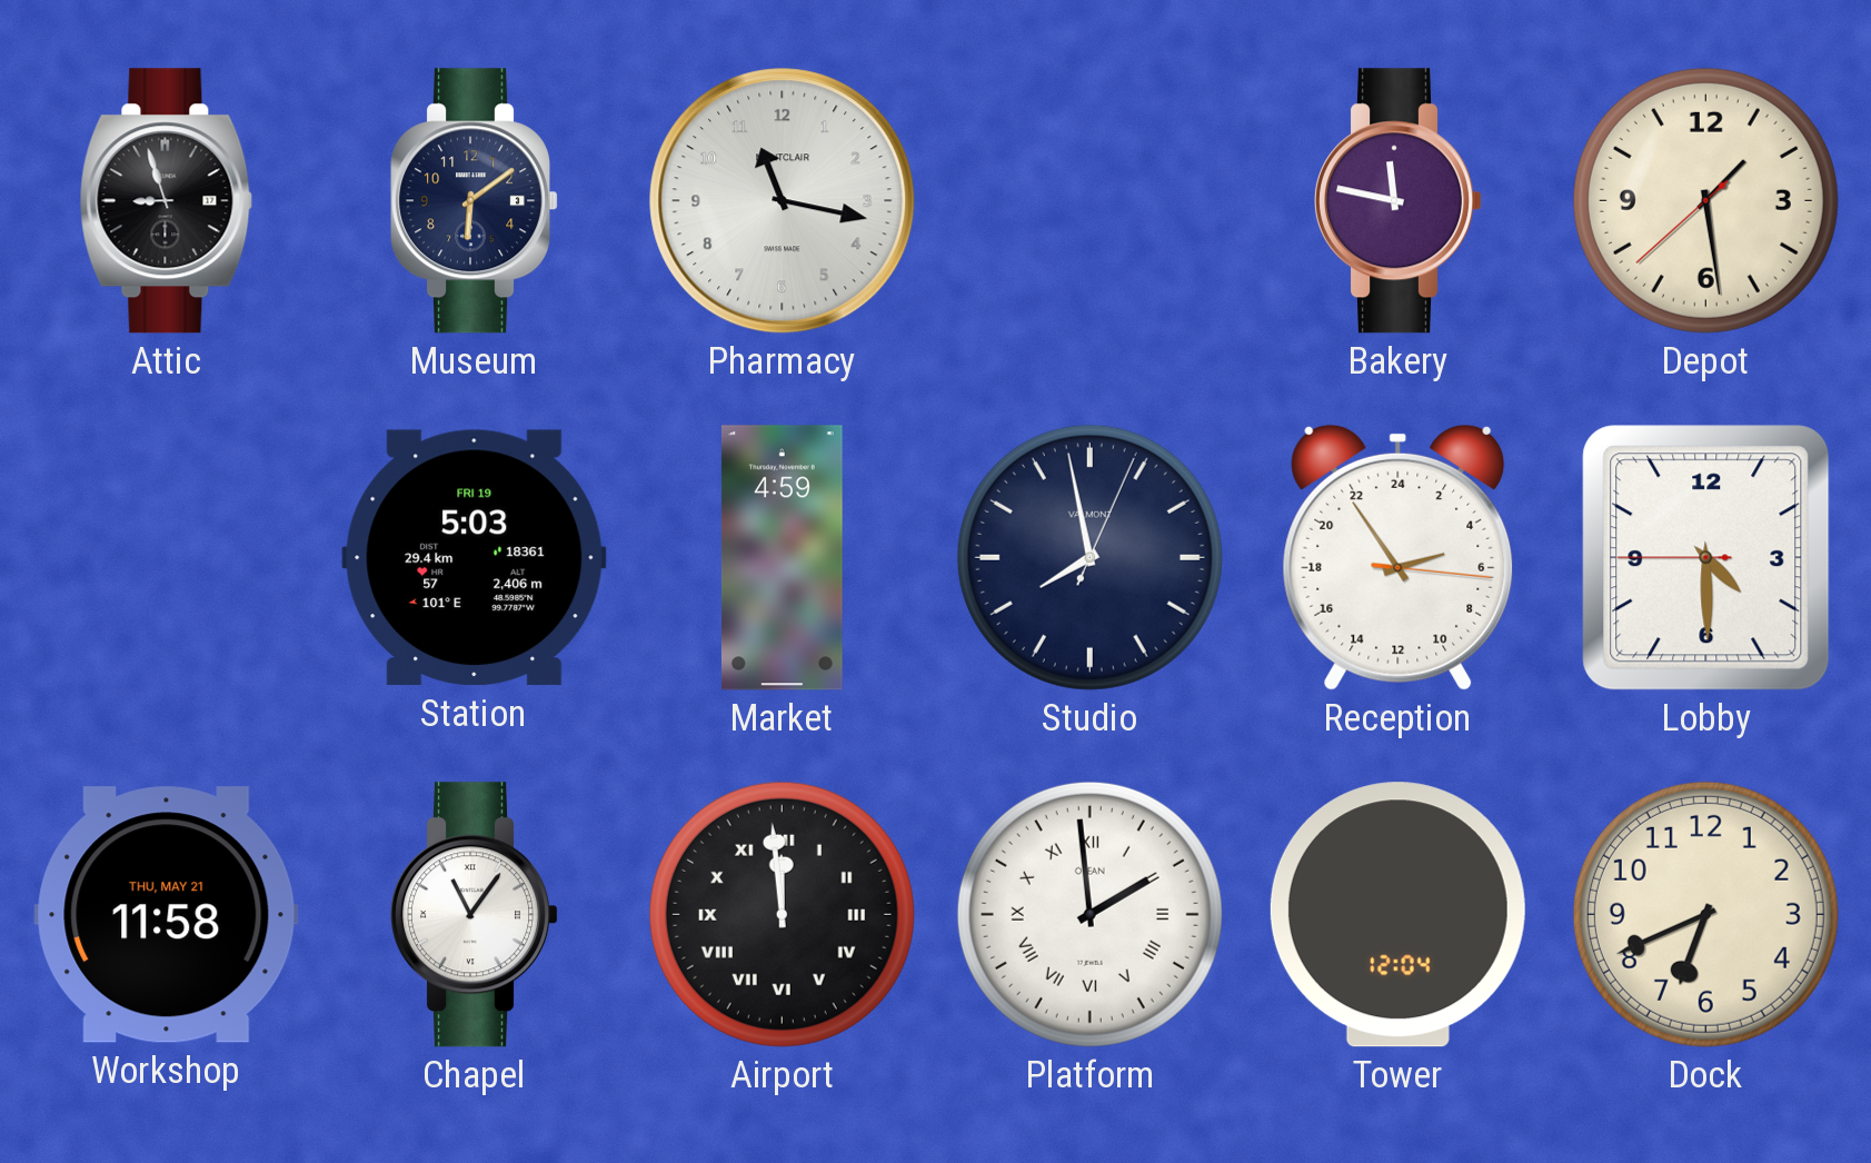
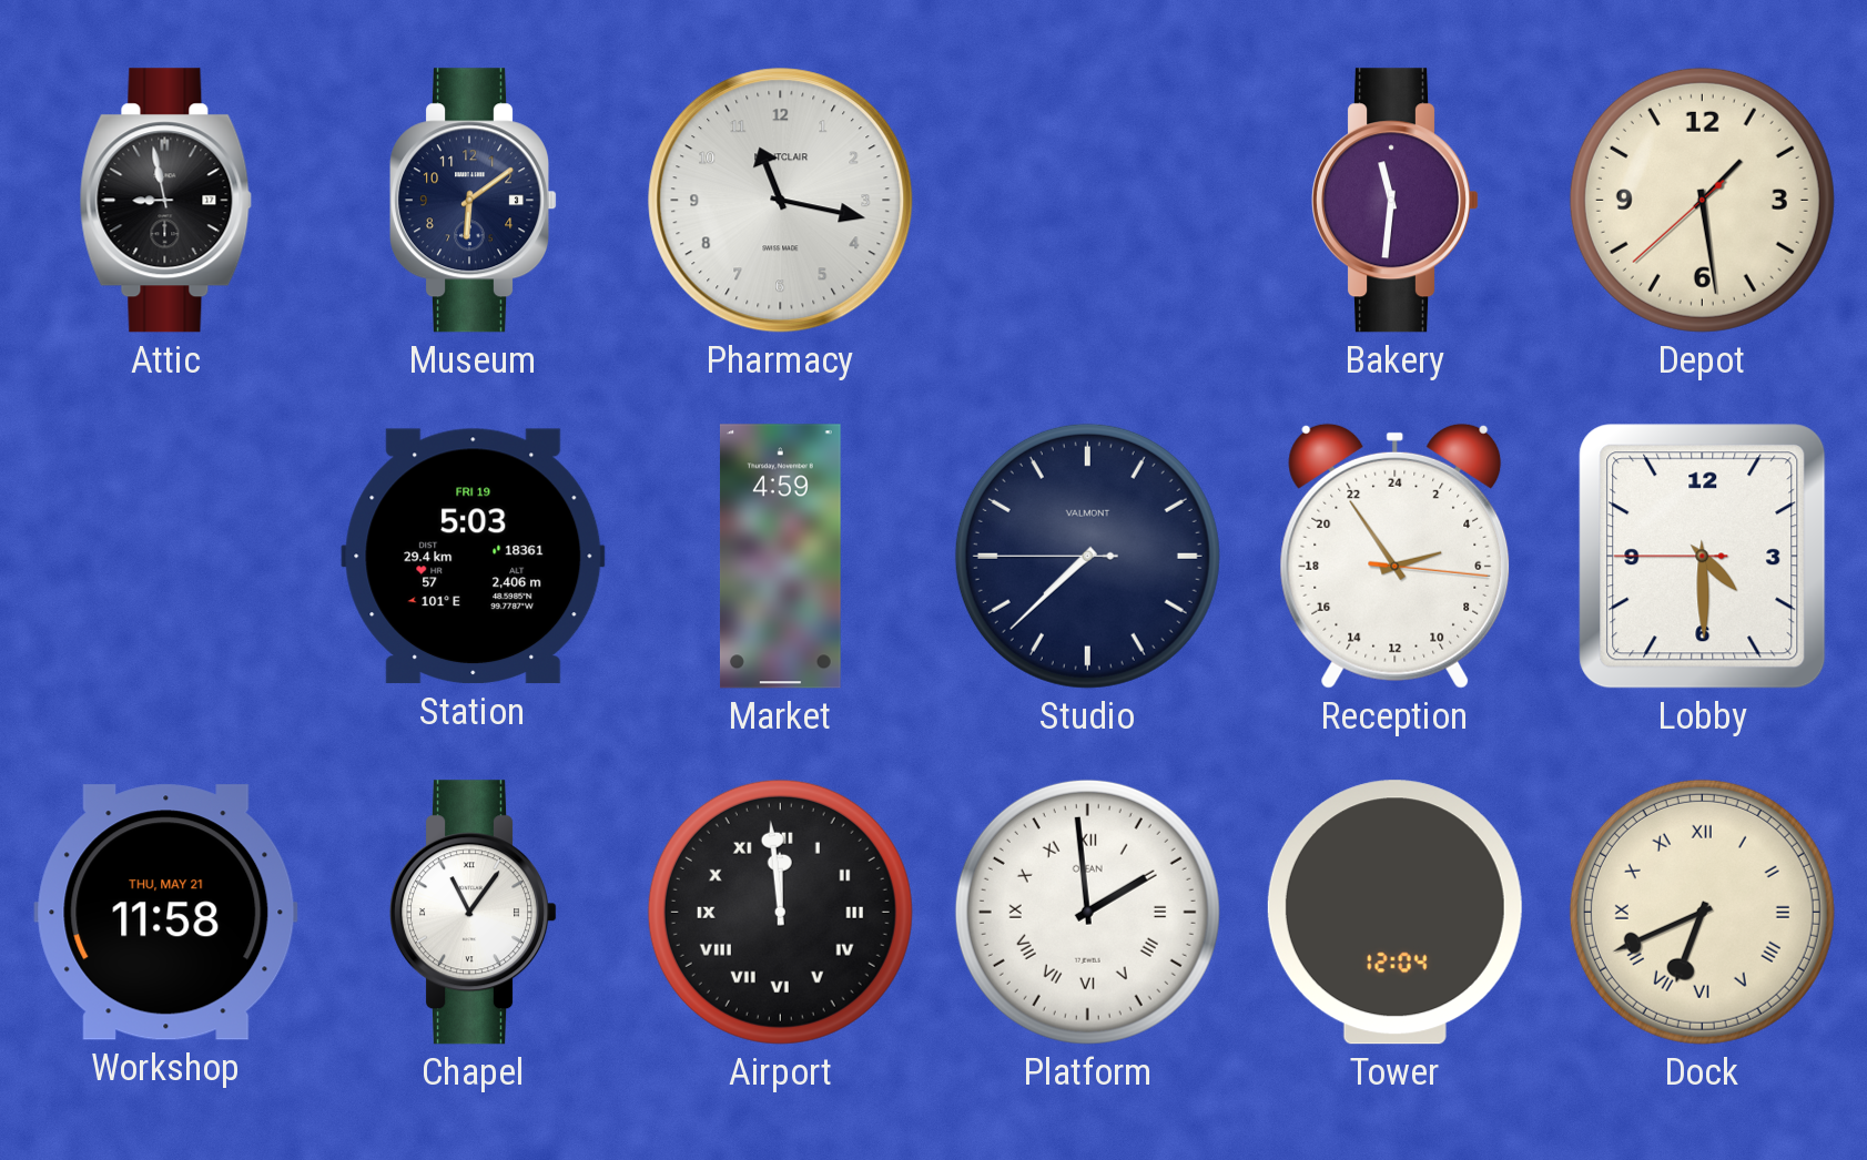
Attic: 8:57 -> 8:58 (166, 201)
Bakery: 11:47 -> 11:31 (1397, 201)
Studio: 7:58 -> 7:37 (1087, 556)
Dock numerals: Arabic -> Roman (1702, 912)
